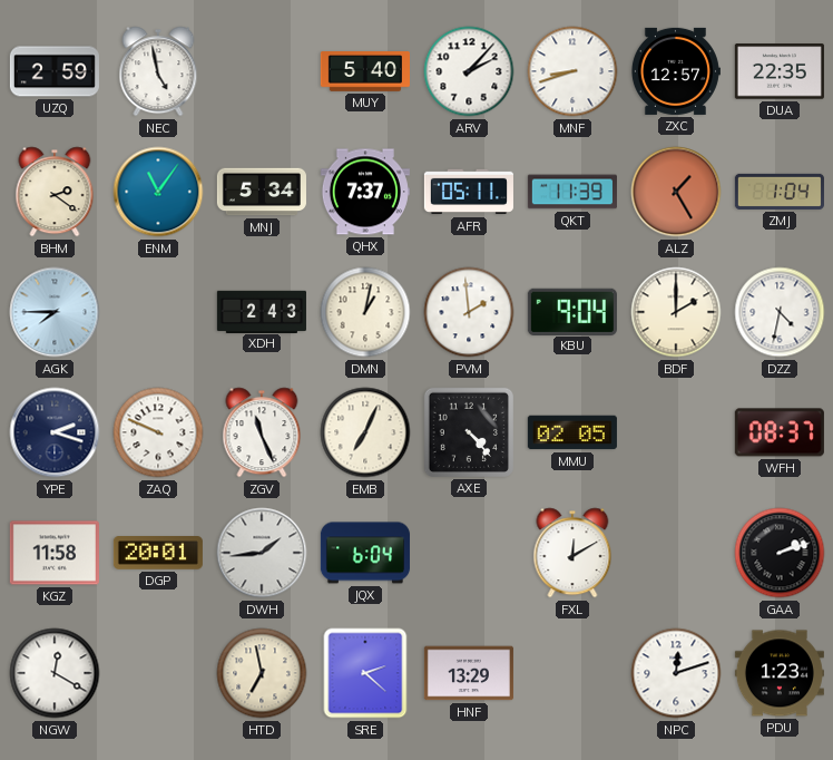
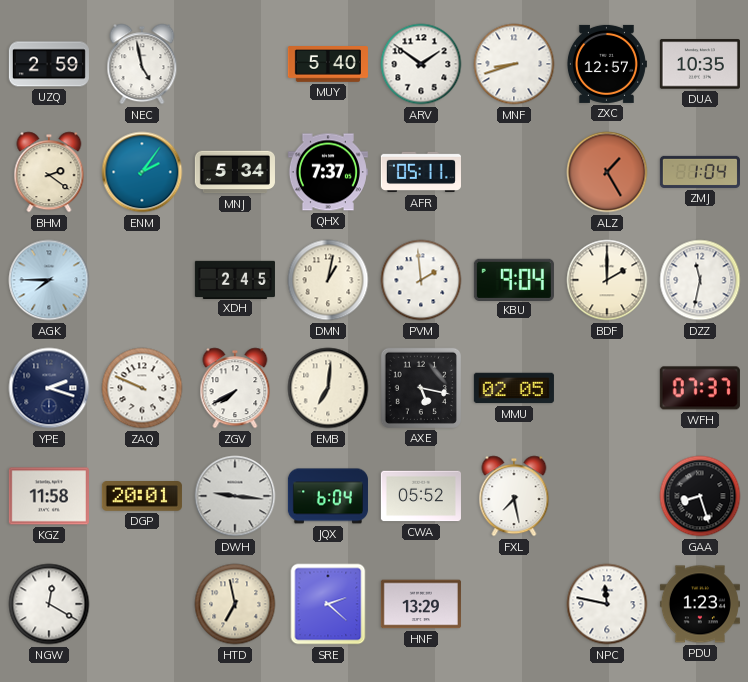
ARV: 2:07 -> 1:51 (421, 64)
DUA: 22:35 -> 10:35 (700, 64)
ENM: 11:06 -> 2:06 (142, 172)
QKT: 11:39 -> none (572, 192)
XDH: 2:43 -> 2:45 (235, 279)
DZZ: 4:32 -> 11:32 (700, 280)
ZGV: 11:26 -> 7:40 (235, 388)
EMB: 7:04 -> 7:01 (328, 388)
AXE: 4:23 -> 5:17 (421, 388)
WFH: 08:37 -> 07:37 (700, 388)
DWH: 1:44 -> 9:16 (235, 496)
CWA: none -> 05:52 (421, 496)
FXL: 12:10 -> 7:28 (514, 496)
GAA: 2:12 -> 8:27 (700, 496)
NPC: 12:12 -> 11:47 (607, 604)
